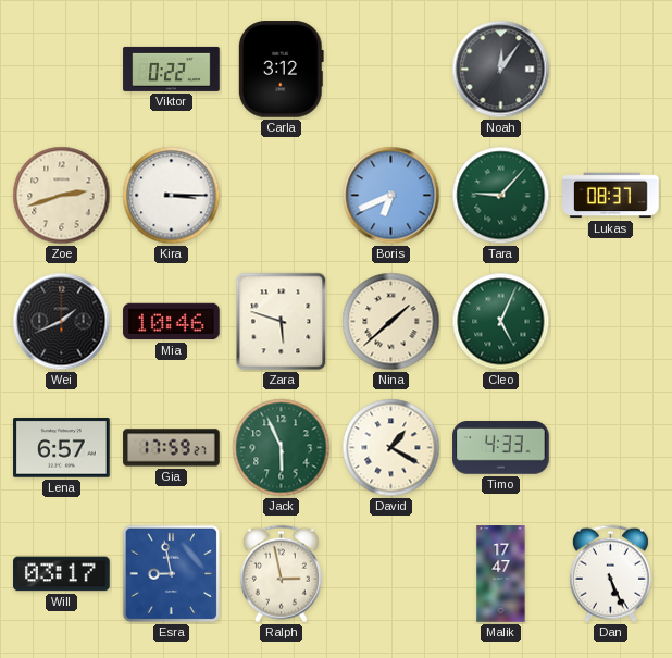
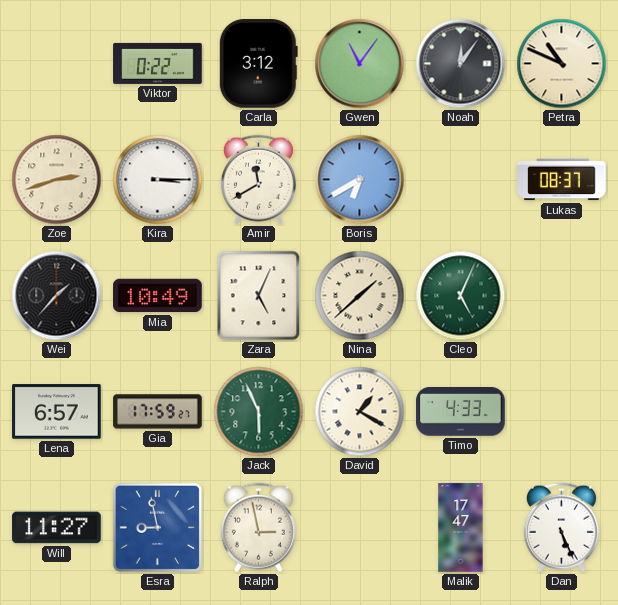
Gwen: none -> 11:06 (360, 64)
Petra: none -> 10:49 (562, 64)
Amir: none -> 11:40 (258, 180)
Boris: 6:41 -> 6:40 (360, 180)
Tara: 9:07 -> none (501, 196)
Wei: 1:41 -> 1:37 (57, 296)
Mia: 10:46 -> 10:49 (158, 296)
Zara: 5:48 -> 5:04 (259, 296)
Will: 03:17 -> 11:27 (57, 528)
